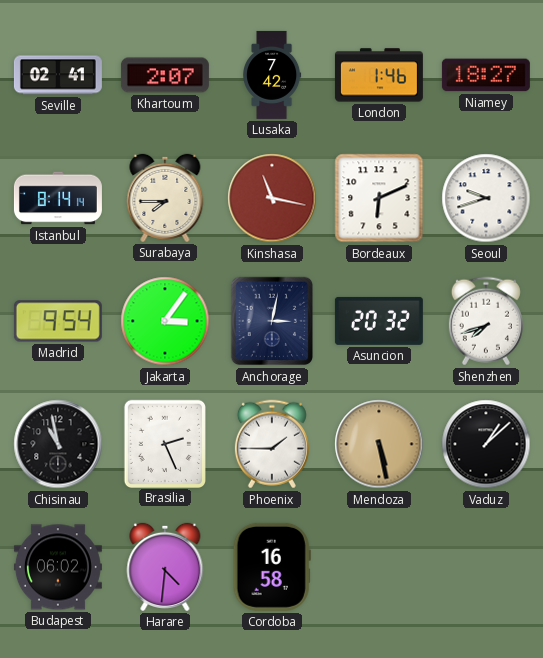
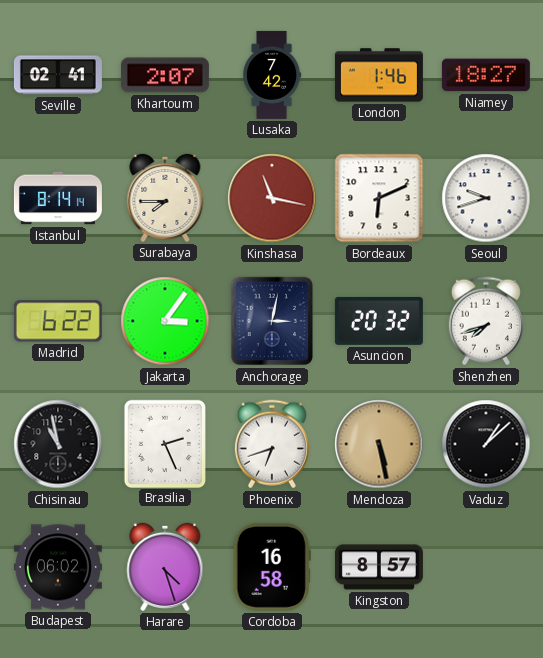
Madrid: 9:54 -> 6:22 (58, 321)
Phoenix: 1:45 -> 6:42 (272, 444)
Harare: 4:31 -> 4:27 (165, 567)
Kingston: none -> 8:57 (379, 567)
